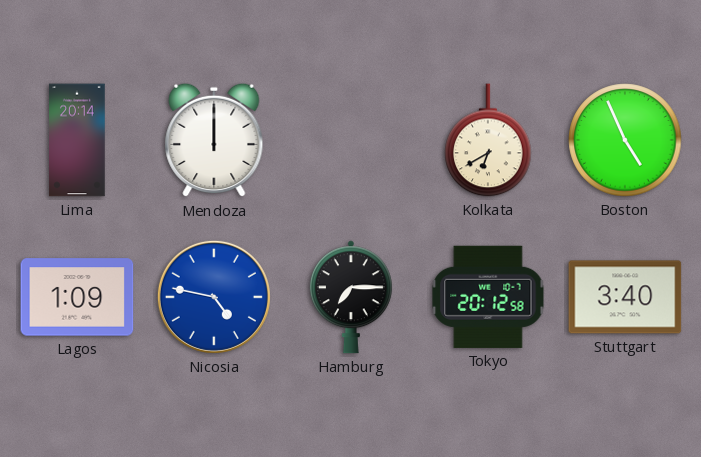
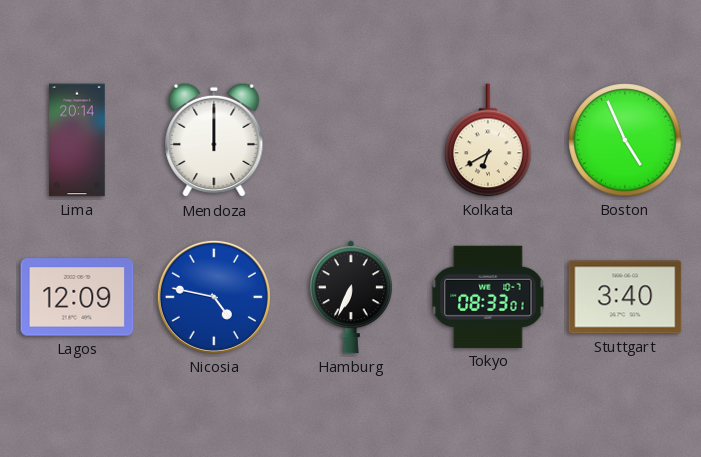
Lagos: 1:09 -> 12:09 (77, 297)
Hamburg: 7:15 -> 6:34 (351, 297)
Tokyo: 20:12 -> 08:33 (488, 297)
